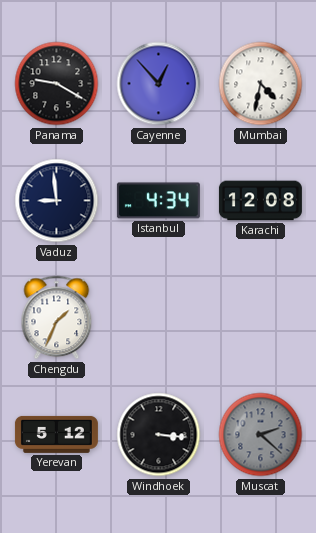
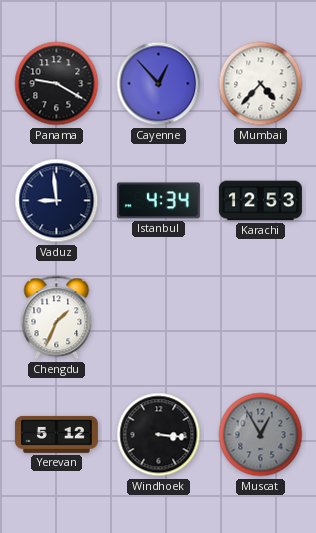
Mumbai: 4:32 -> 4:37 (261, 84)
Karachi: 12:08 -> 12:53 (260, 201)
Muscat: 2:22 -> 12:55 (261, 435)
